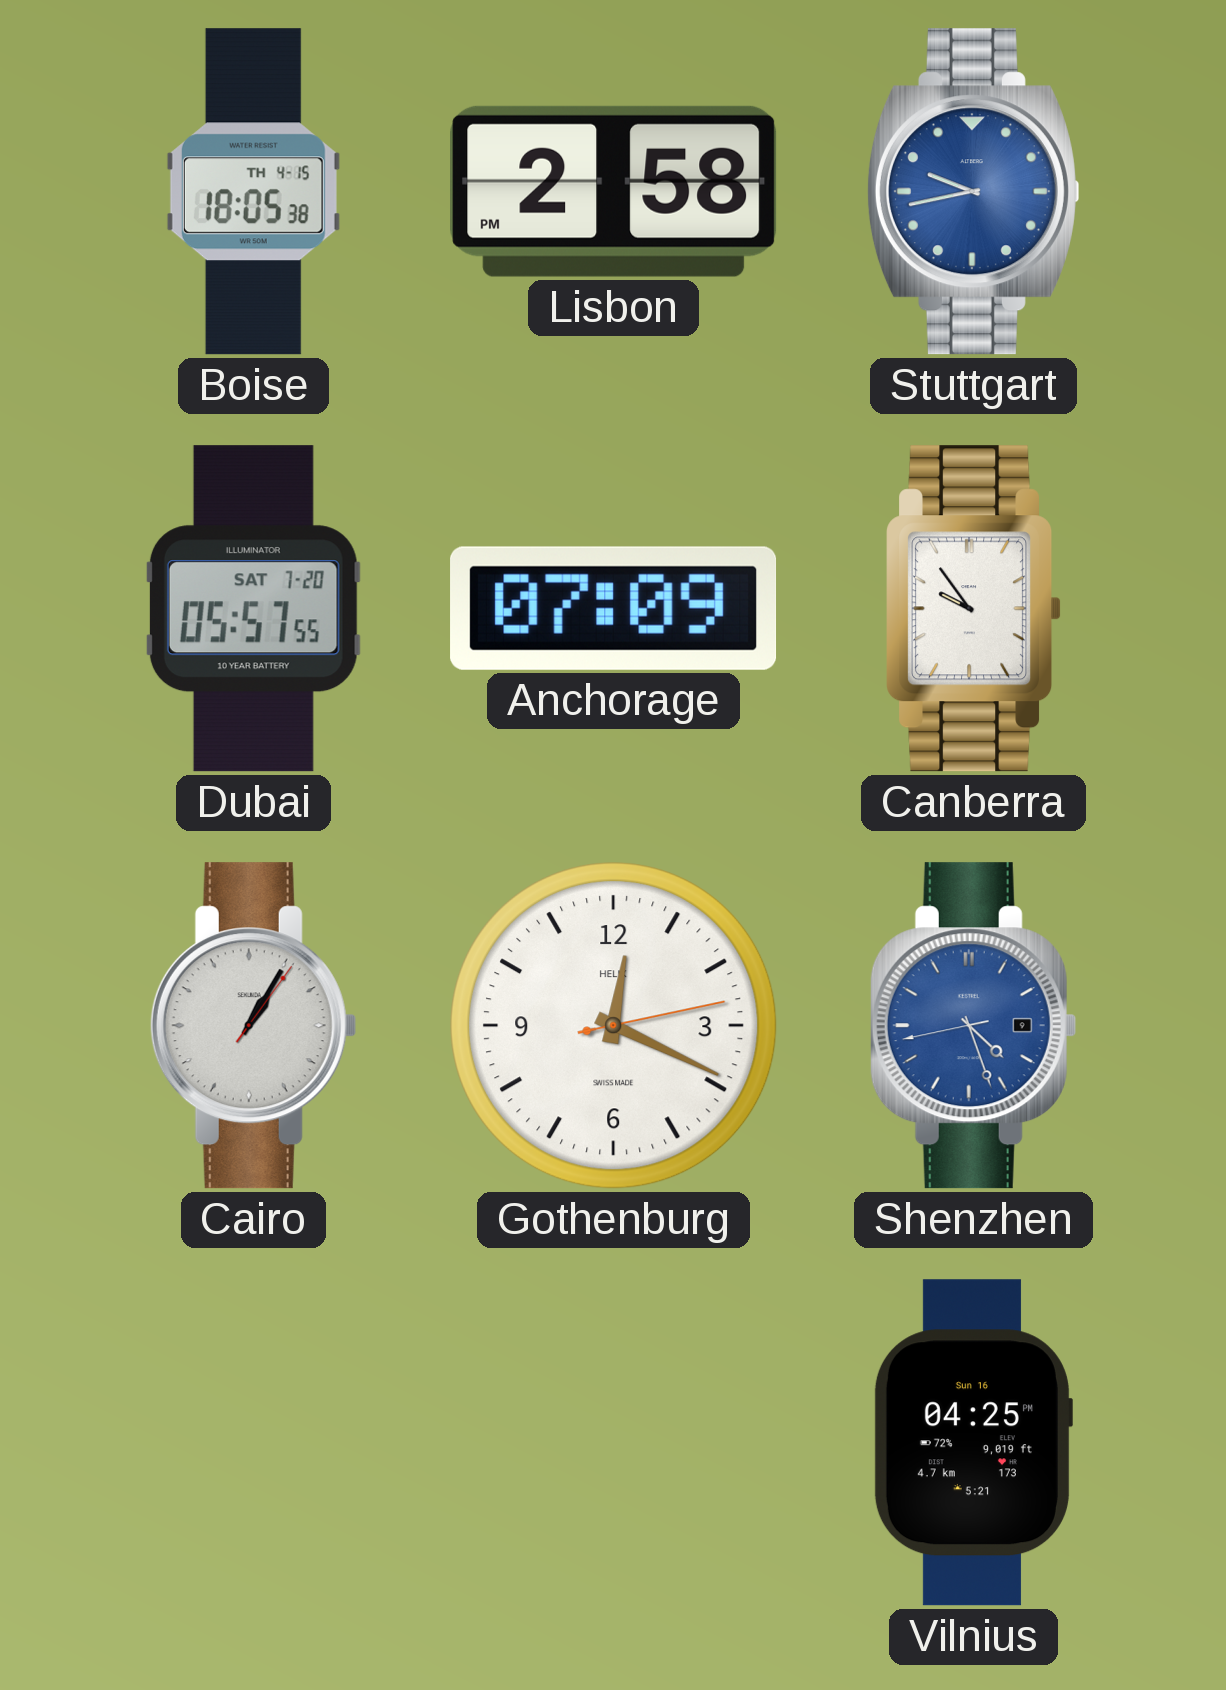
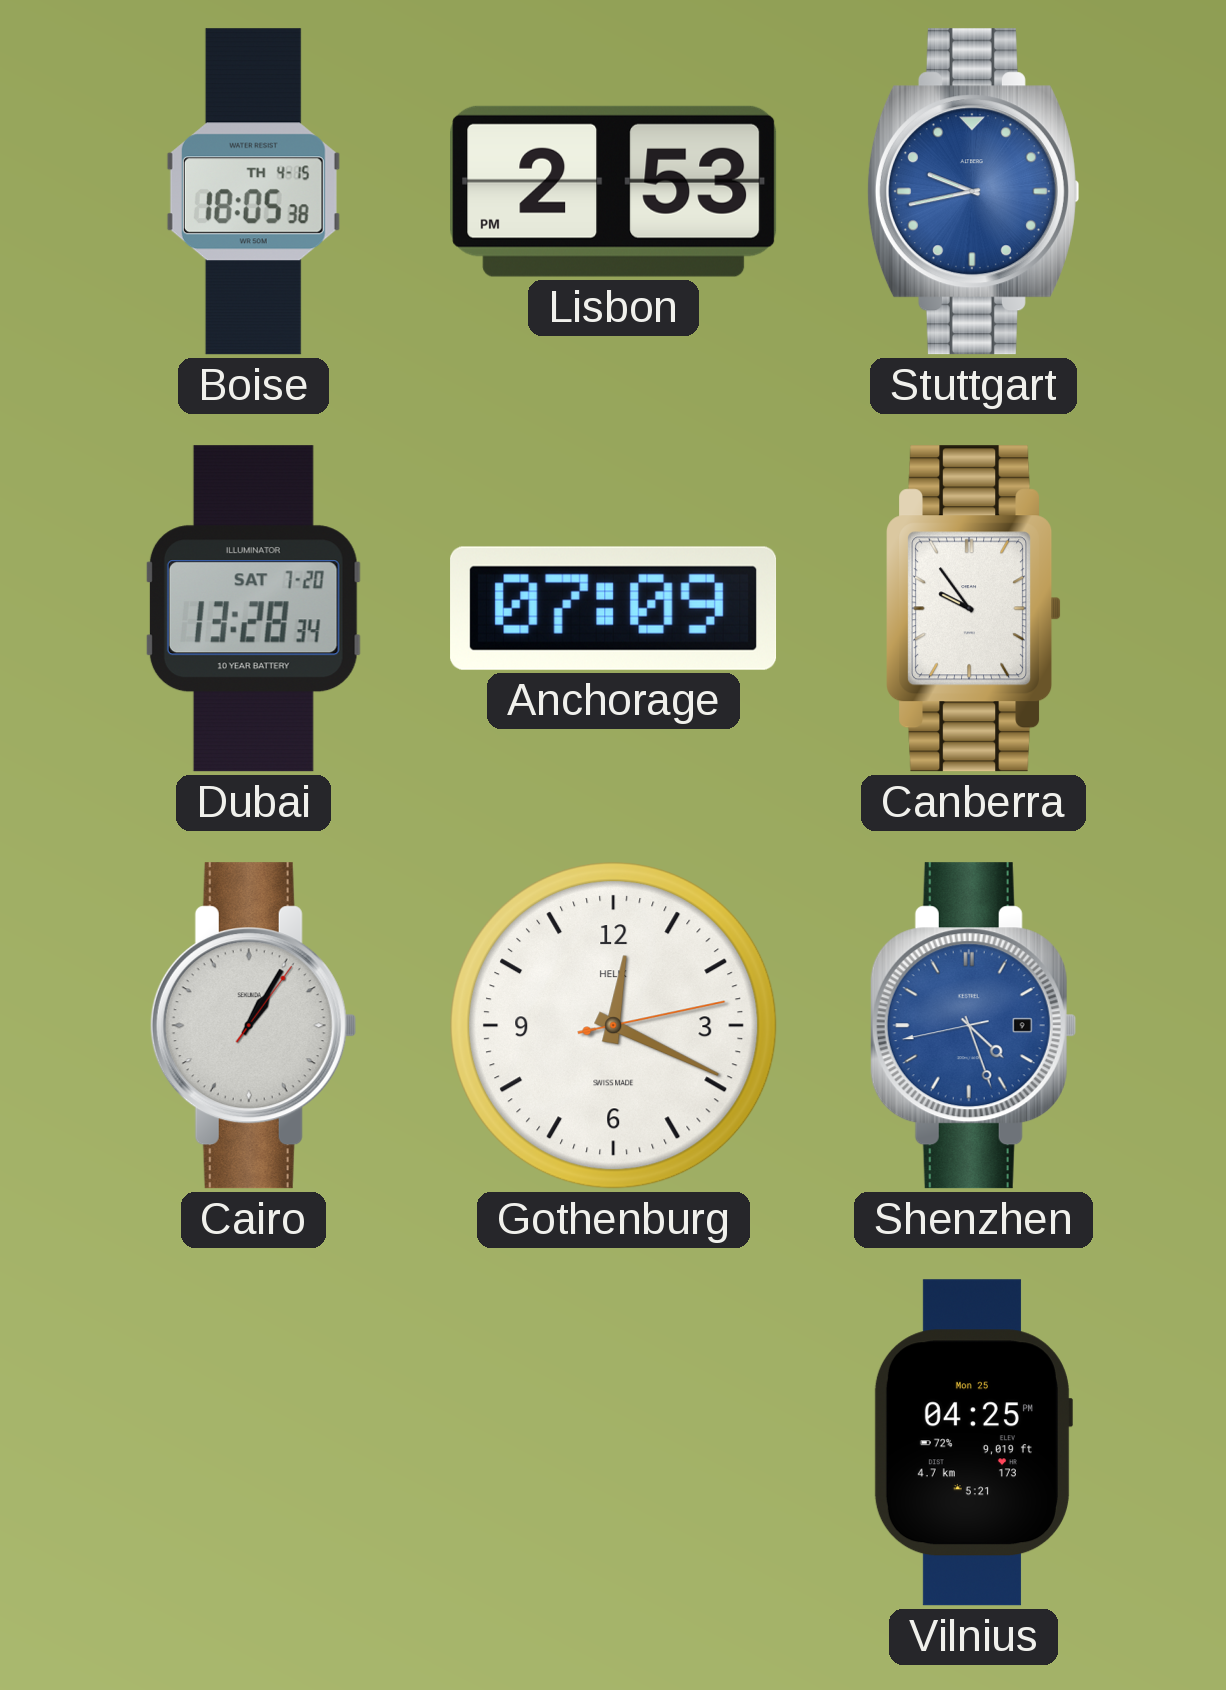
Lisbon: 2:58 -> 2:53 (614, 191)
Dubai: 05:57 -> 13:28 (253, 609)
Vilnius date: Sun 16 -> Mon 25 (973, 1443)
